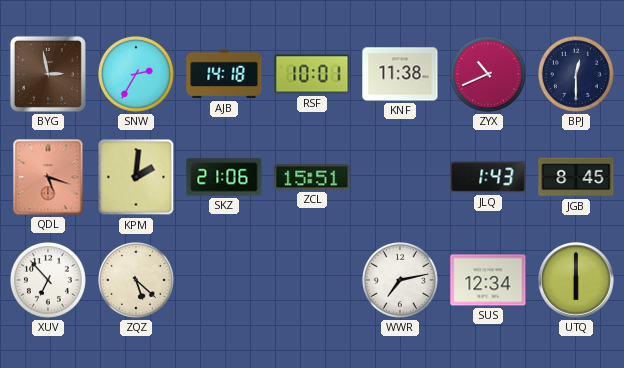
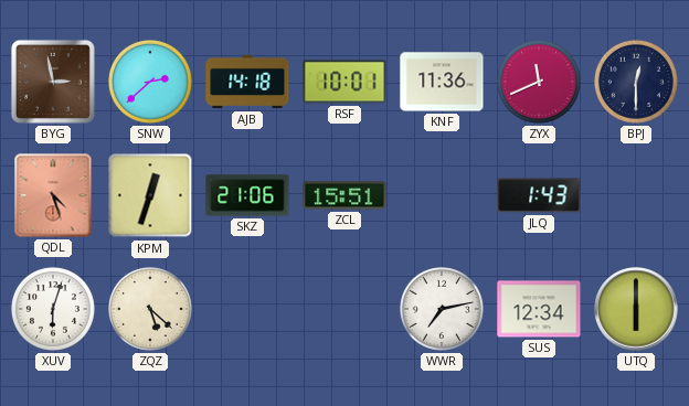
SNW: 2:35 -> 2:38 (150, 82)
KNF: 11:38 -> 11:36 (442, 82)
ZYX: 10:41 -> 11:41 (539, 82)
QDL: 5:18 -> 4:27 (53, 195)
KPM: 2:01 -> 12:33 (150, 195)
JGB: 8:45 -> none (576, 177)
XUV: 6:53 -> 6:03 (53, 309)
